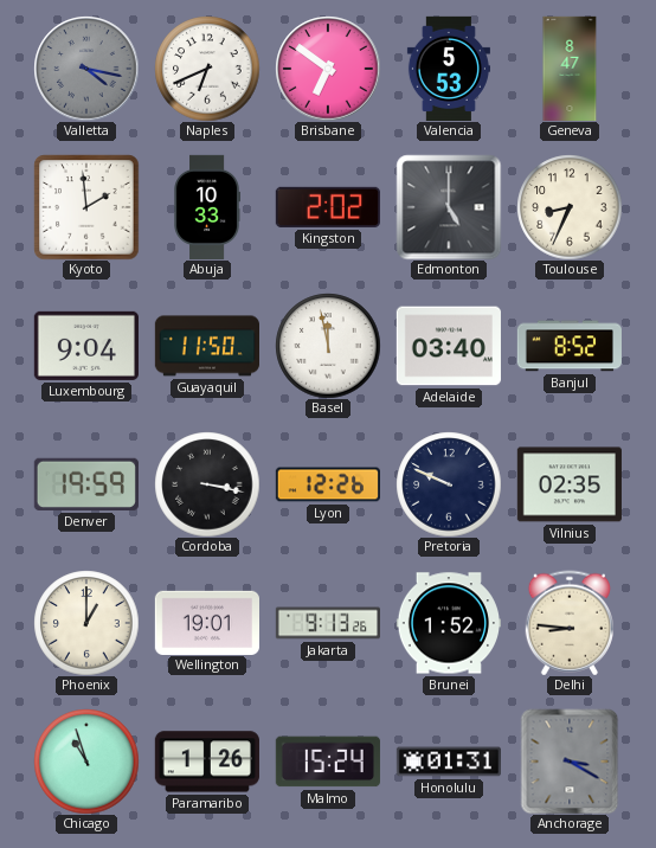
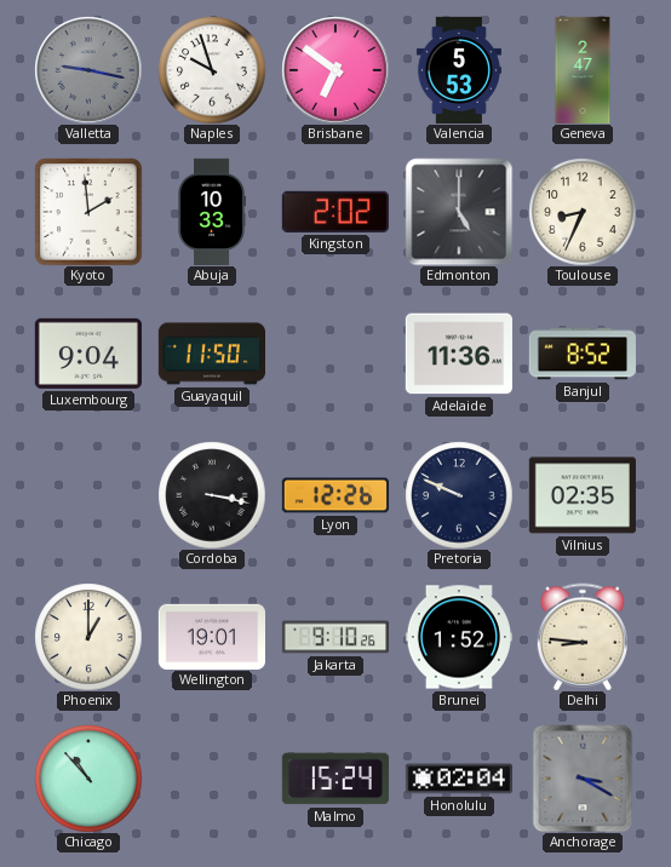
Valletta: 4:17 -> 9:17 (88, 70)
Naples: 6:41 -> 9:57 (212, 70)
Geneva: 8:47 -> 2:47 (583, 69)
Basel: 11:58 -> none (328, 346)
Adelaide: 03:40 -> 11:36 (459, 354)
Denver: 19:59 -> none (86, 484)
Jakarta: 9:13 -> 9:10 (334, 637)
Chicago: 10:57 -> 10:53 (88, 779)
Paramaribo: 1:26 -> none (207, 762)
Honolulu: 01:31 -> 02:04 (458, 779)
